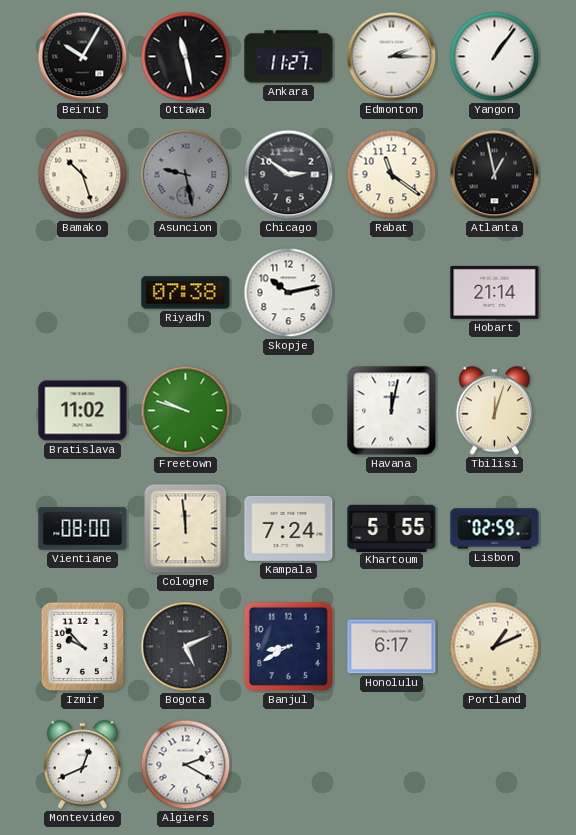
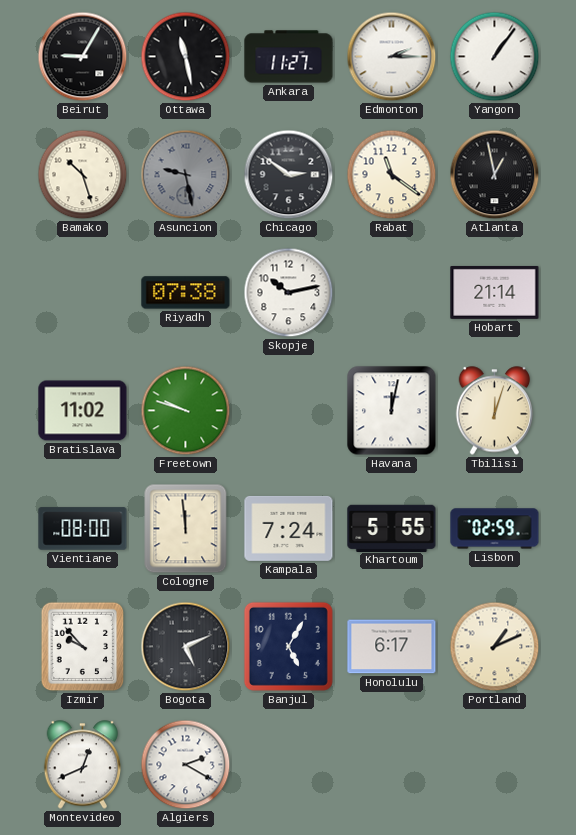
Beirut: 10:05 -> 9:05 (83, 57)
Banjul: 8:40 -> 5:05 (288, 646)
